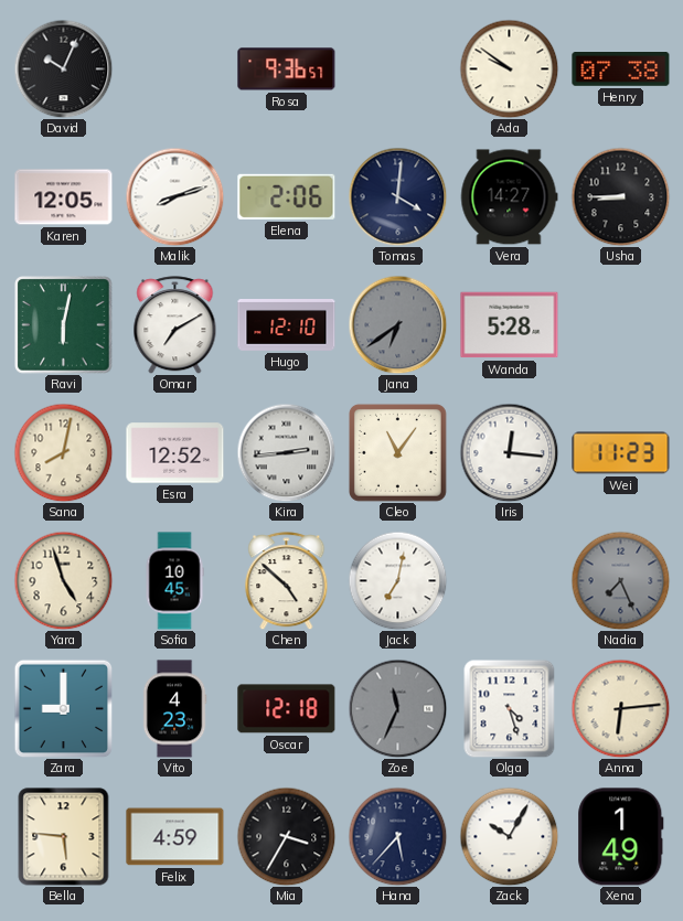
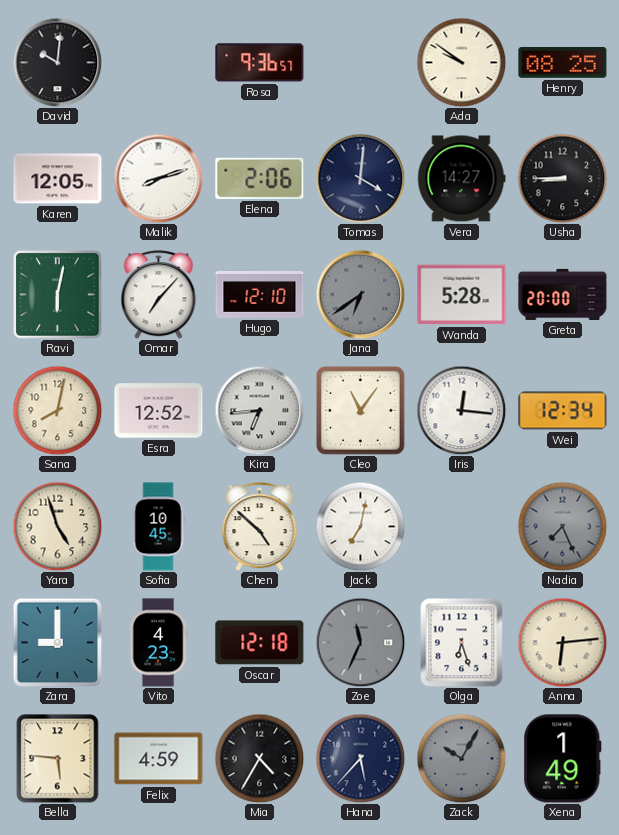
David: 10:04 -> 10:01 (57, 62)
Henry: 07:38 -> 08:25 (563, 63)
Omar: 7:10 -> 7:07 (159, 295)
Greta: none -> 20:00 (563, 294)
Kira: 2:44 -> 6:44 (259, 410)
Wei: 11:23 -> 12:34 (563, 411)
Olga: 4:27 -> 6:27 (462, 642)
Mia: 3:35 -> 4:35 (259, 758)
Zack dial: white -> grey (461, 758)
